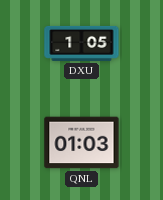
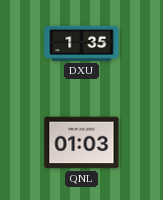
DXU: 1:05 -> 1:35 (82, 43)
